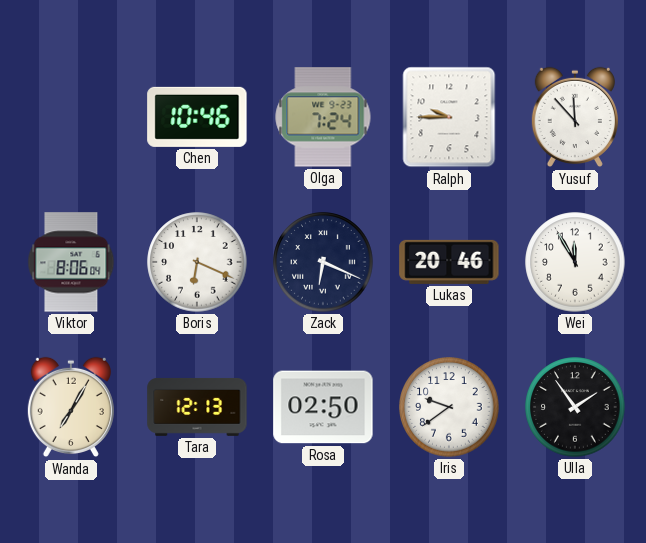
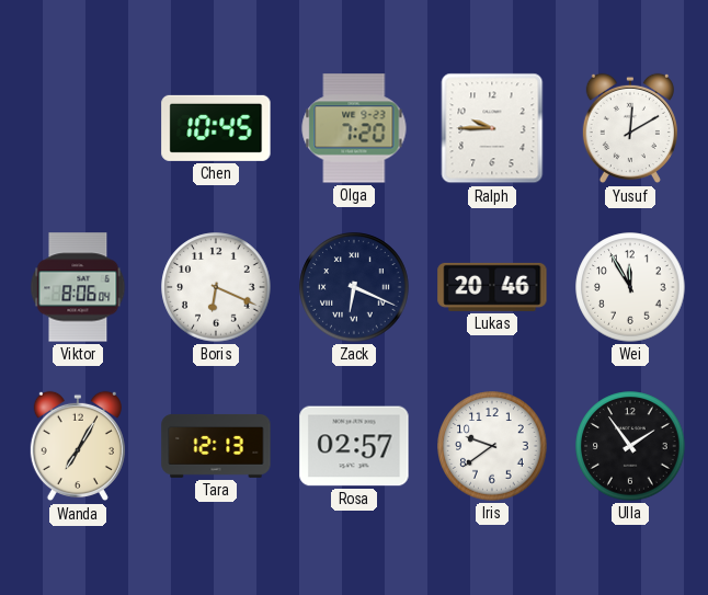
Chen: 10:46 -> 10:45 (216, 128)
Olga: 7:24 -> 7:20 (354, 128)
Yusuf: 11:53 -> 12:10 (630, 128)
Rosa: 02:50 -> 02:57 (354, 446)
